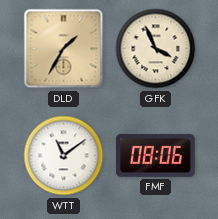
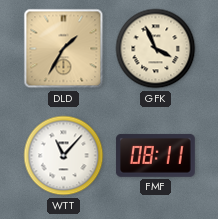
WTT: 11:09 -> 11:07 (64, 156)
FMF: 08:06 -> 08:11 (155, 155)
